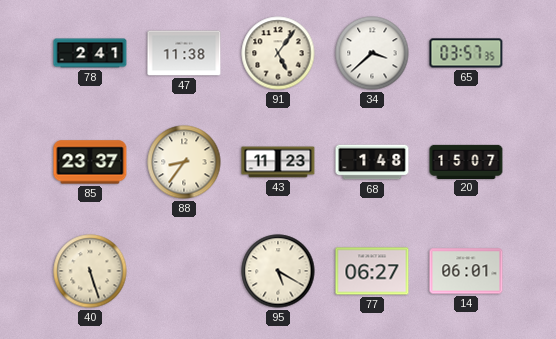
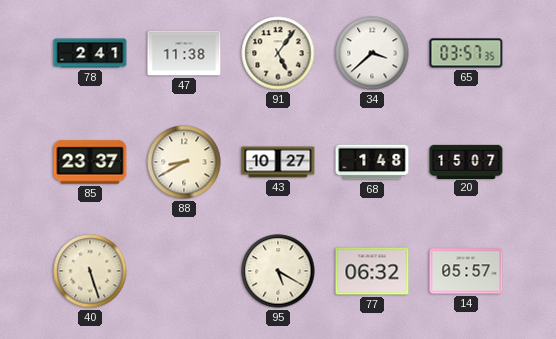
88: 8:36 -> 8:40 (184, 162)
43: 11:23 -> 10:27 (278, 162)
77: 06:27 -> 06:32 (372, 271)
14: 06:01 -> 05:57 (466, 271)
